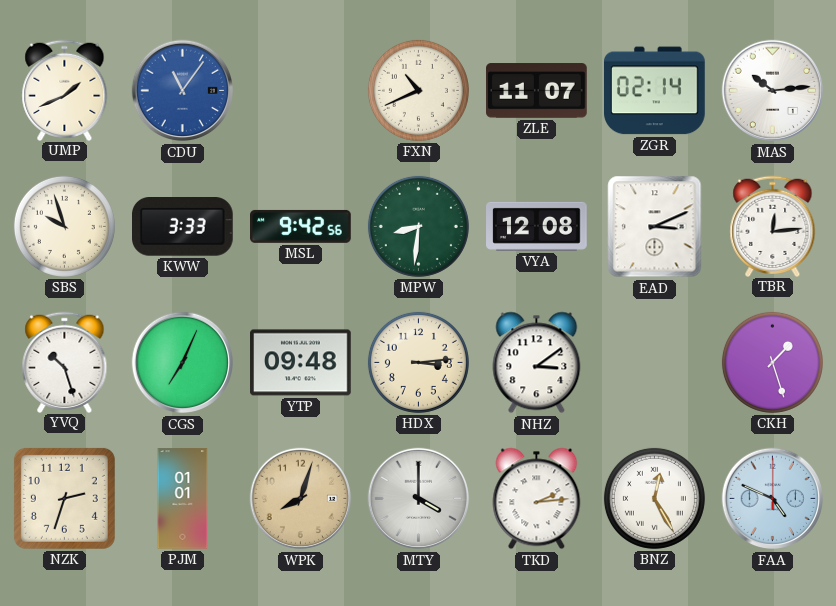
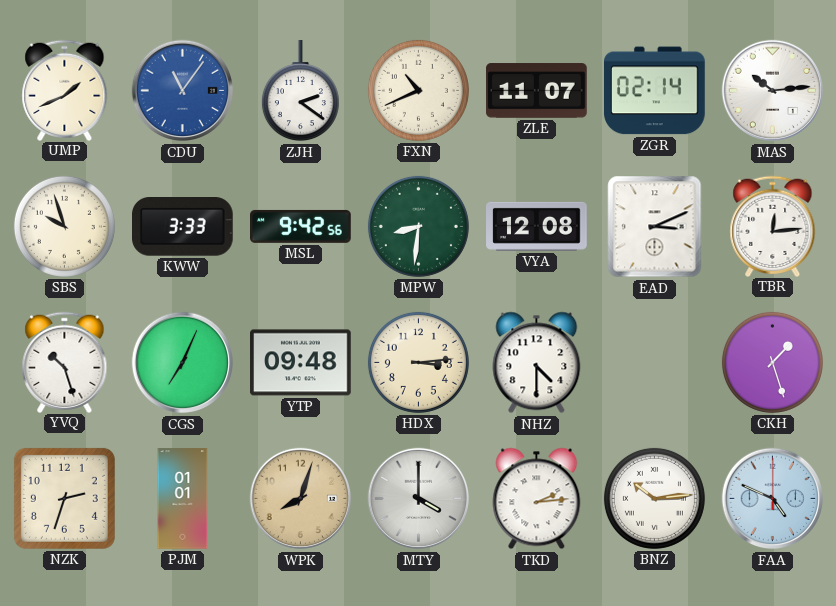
ZJH: none -> 2:21 (300, 91)
NHZ: 3:09 -> 4:30 (537, 363)
BNZ: 12:25 -> 10:14 (654, 498)
